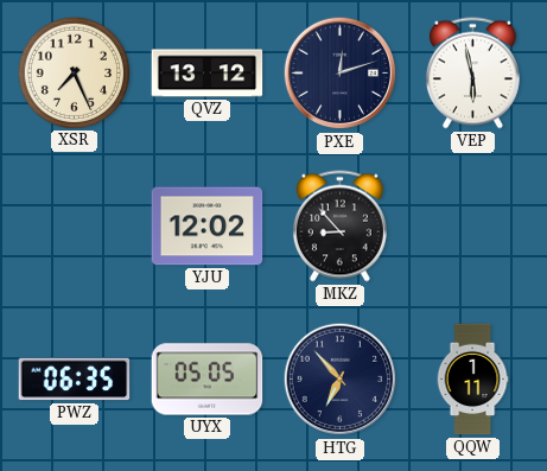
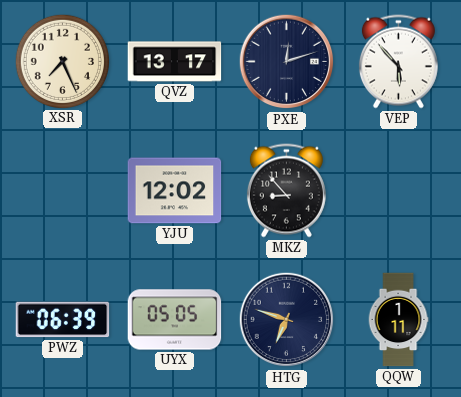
QVZ: 13:12 -> 13:17 (175, 62)
VEP: 5:58 -> 5:53 (398, 62)
PWZ: 06:35 -> 06:39 (63, 320)
HTG: 6:53 -> 6:48 (287, 320)
